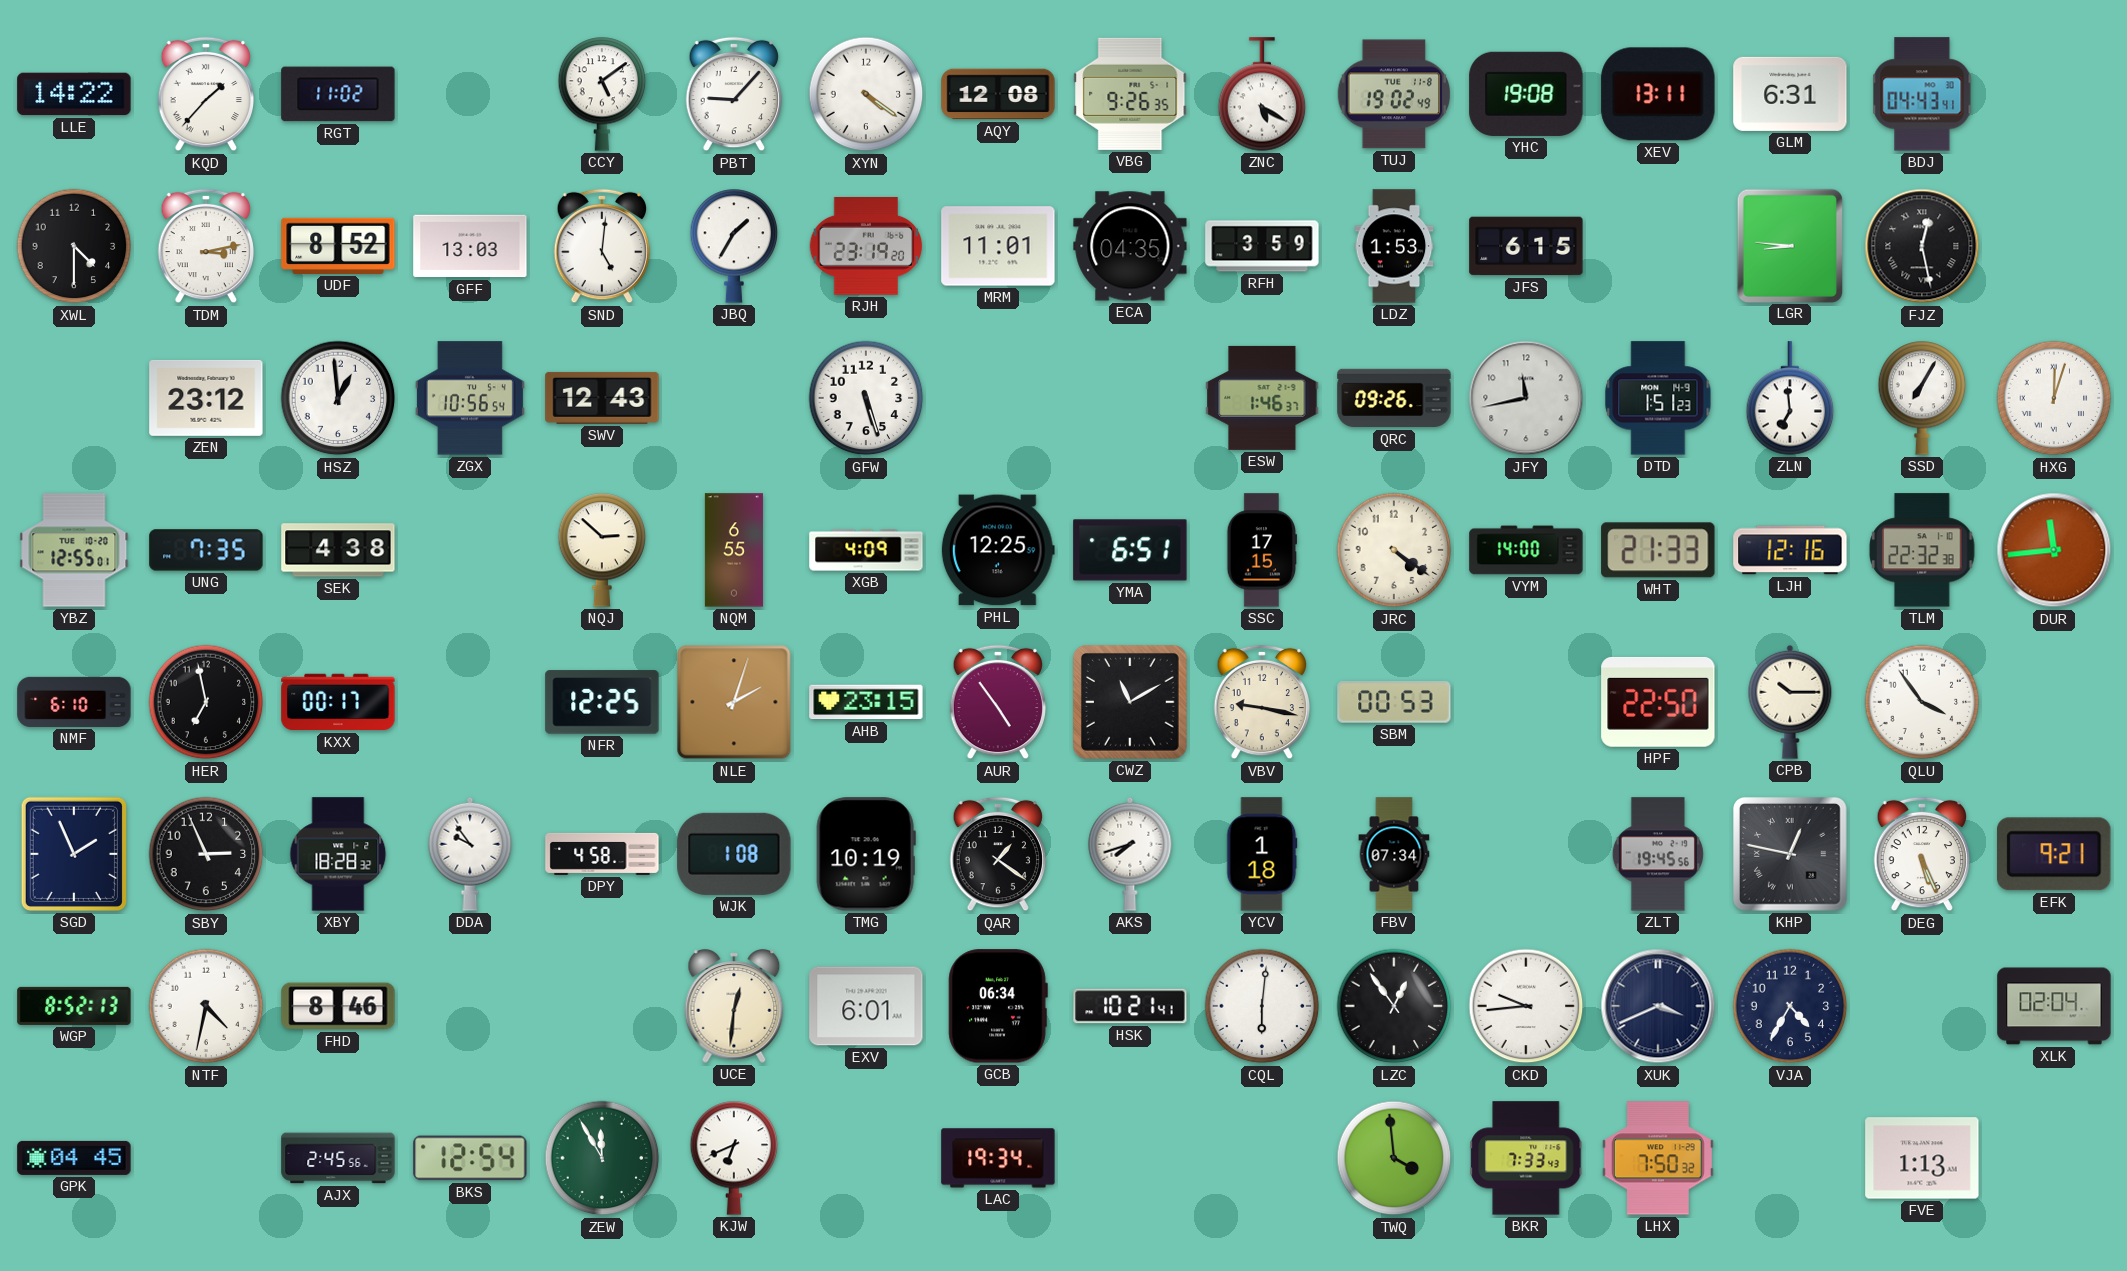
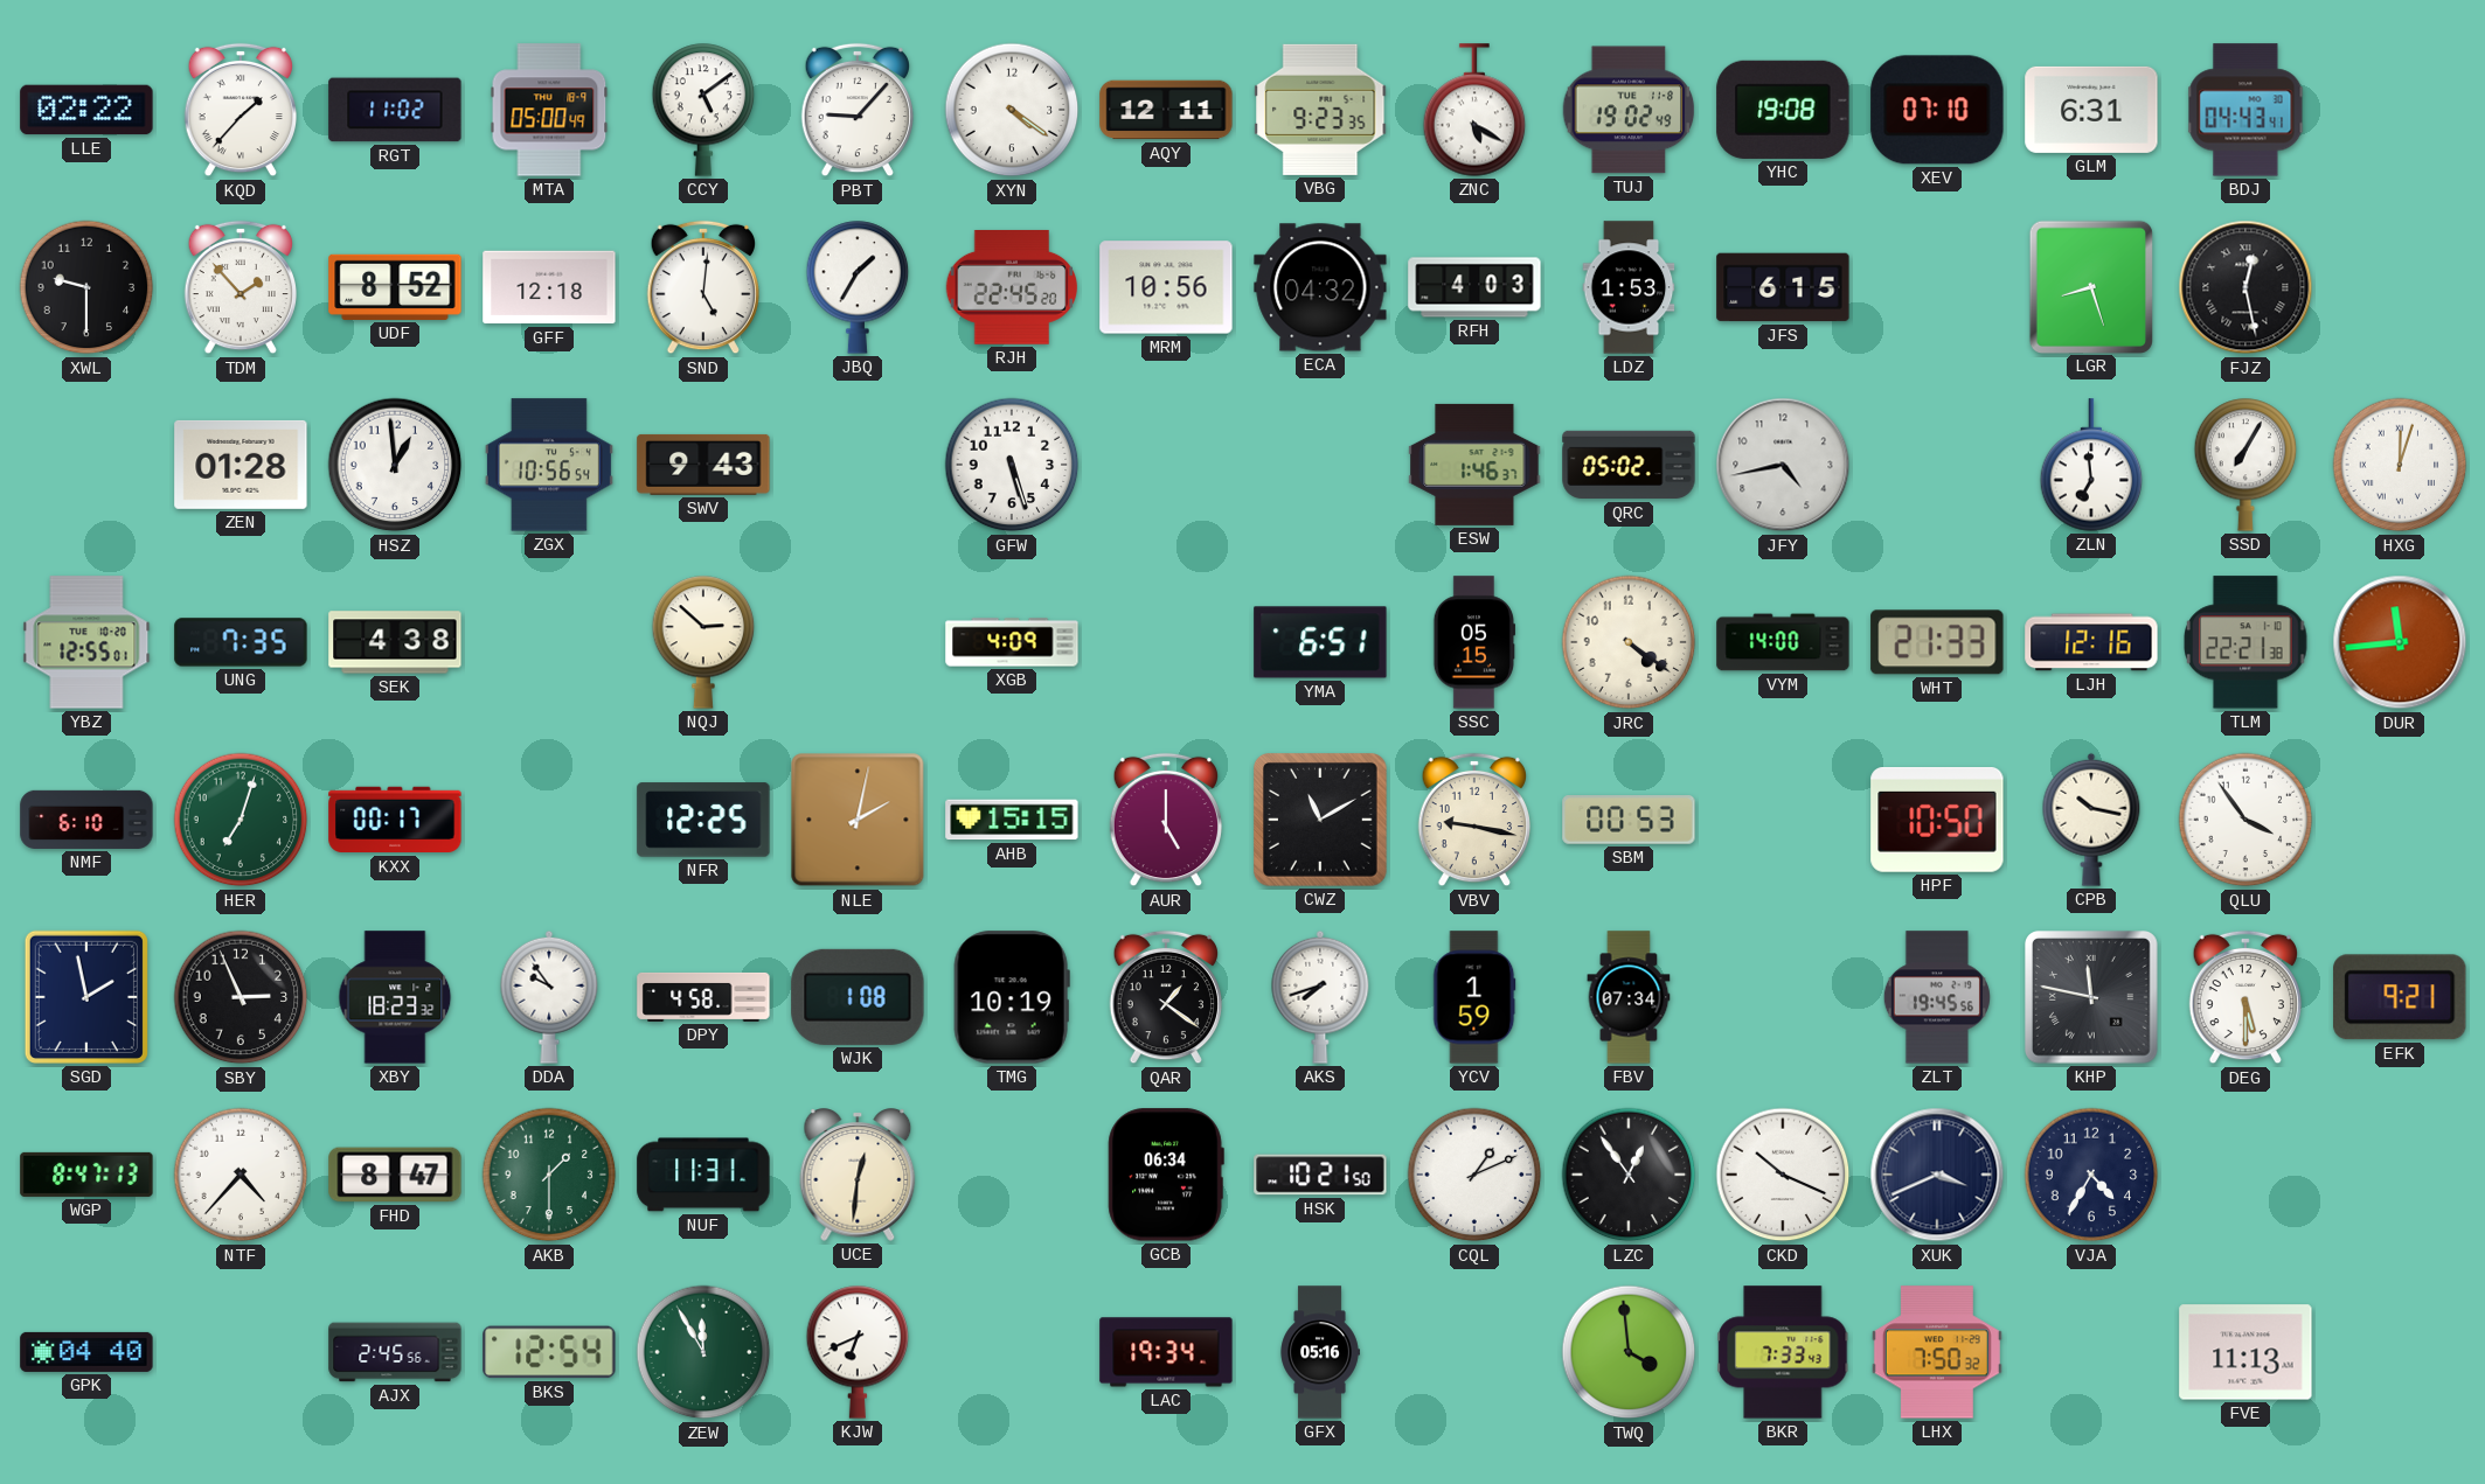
LLE: 14:22 -> 02:22 (86, 110)
MTA: none -> 05:00 (549, 110)
AQY: 12:08 -> 12:11 (1166, 110)
VBG: 9:26 -> 9:23 (1320, 110)
XEV: 13:11 -> 07:10 (1937, 110)
XWL: 4:30 -> 9:30 (86, 287)
TDM: 3:13 -> 1:53 (240, 287)
GFF: 13:03 -> 12:18 (549, 287)
RJH: 23:19 -> 22:45 (1011, 287)
MRM: 11:01 -> 10:56 (1166, 287)
ECA: 04:35 -> 04:32 (1320, 287)
RFH: 3:59 -> 4:03 (1474, 287)
LGR: 8:46 -> 8:27 (2091, 286)
ZEN: 23:12 -> 01:28 (241, 465)
SWV: 12:43 -> 9:43 (703, 465)
QRC: 09:26 -> 05:02 (1629, 465)
JFY: 11:43 -> 4:43 (1783, 465)
DTD: 1:51 -> none (1658, 398)
NQM: 6:55 -> none (734, 550)
PHL: 12:25 -> none (998, 550)
SSC: 17:15 -> 05:15 (1473, 642)
TLM: 22:32 -> 22:21 (2245, 642)
HER: 6:58 -> 7:03 (241, 820)
HER dial: black -> green (241, 820)
NLE: 2:03 -> 2:02 (858, 820)
AHB: 23:15 -> 15:15 (1012, 820)
AUR: 4:54 -> 5:00 (1165, 820)
HPF: 22:50 -> 10:50 (1937, 820)
CPB: 10:15 -> 10:17 (2091, 820)
SGD: 1:56 -> 1:58 (86, 997)
XBY: 18:28 -> 18:23 (395, 997)
YCV: 1:18 -> 1:59 (1474, 997)
KHP: 12:47 -> 11:47 (2092, 998)
DEG: 5:26 -> 5:30 (2244, 997)
WGP: 8:52 -> 8:47 (86, 1175)
NTF: 4:32 -> 4:37 (241, 1175)
FHD: 8:46 -> 8:47 (395, 1175)
AKB: none -> 1:30 (549, 1175)
NUF: none -> 11:31 (703, 1175)
EXV: 6:01 -> none (866, 1006)
HSK: 10:21:41 -> 10:21:50 (1320, 1175)
CQL: 6:01 -> 1:11 (1474, 1175)
CKD: 9:44 -> 10:19 (1783, 1175)
XLK: 02:04 -> none (2054, 1006)
GPK: 04:45 -> 04:40 (86, 1352)
GFX: none -> 05:16 (1320, 1352)
FVE: 1:13 -> 11:13 (2245, 1352)
